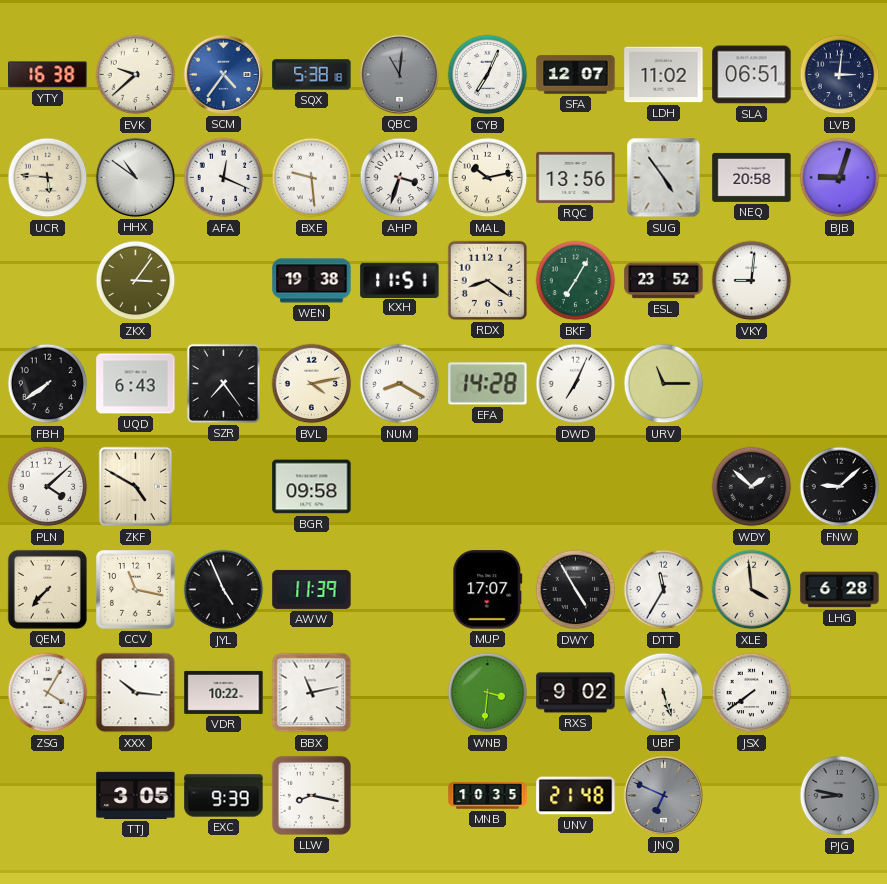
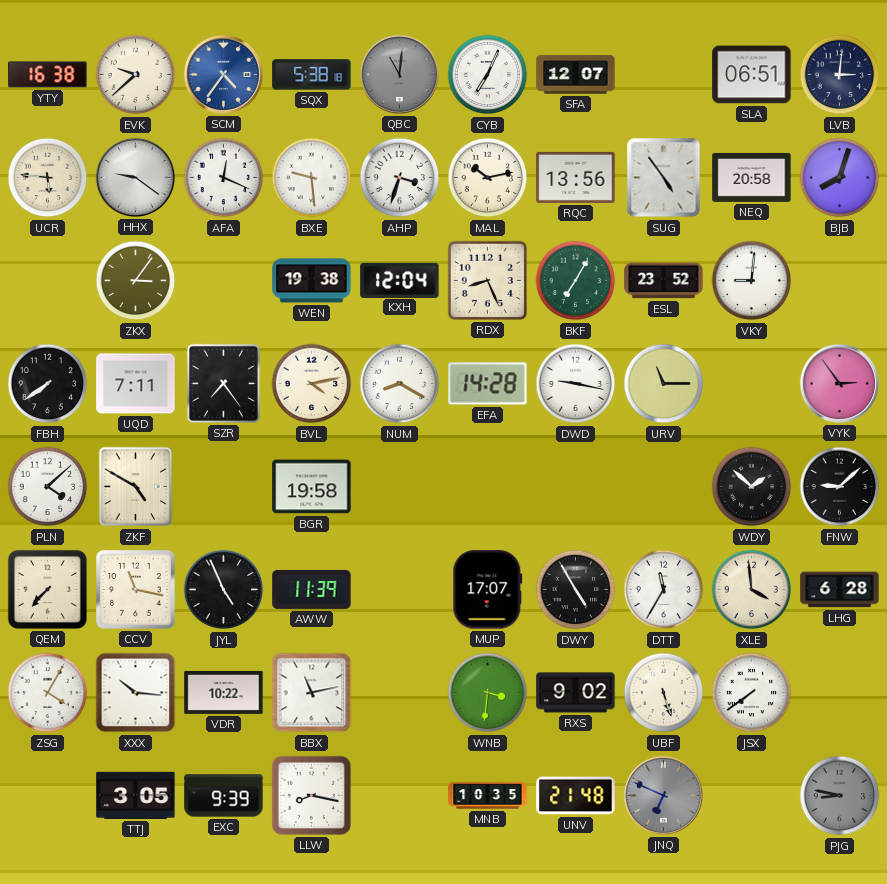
LDH: 11:02 -> none (664, 75)
HHX: 10:51 -> 9:21 (135, 177)
BJB: 9:03 -> 8:03 (840, 178)
KXH: 11:51 -> 12:04 (400, 280)
RDX: 8:21 -> 8:26 (487, 280)
UQD: 6:43 -> 7:11 (136, 384)
DWD: 7:04 -> 9:17 (576, 384)
VYK: none -> 2:54 (839, 383)
BGR: 09:58 -> 19:58 (312, 487)
